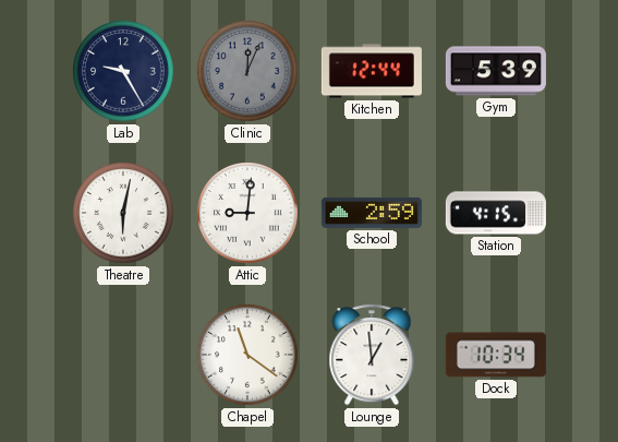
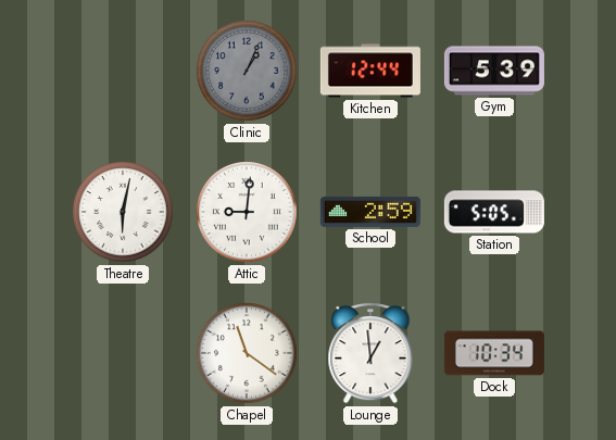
Lab: 9:25 -> none (123, 71)
Clinic: 12:04 -> 1:04 (247, 71)
Station: 4:15 -> 5:05 (494, 212)
